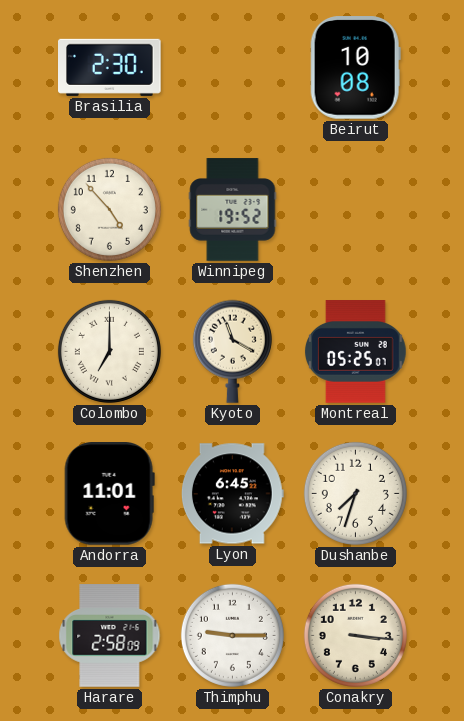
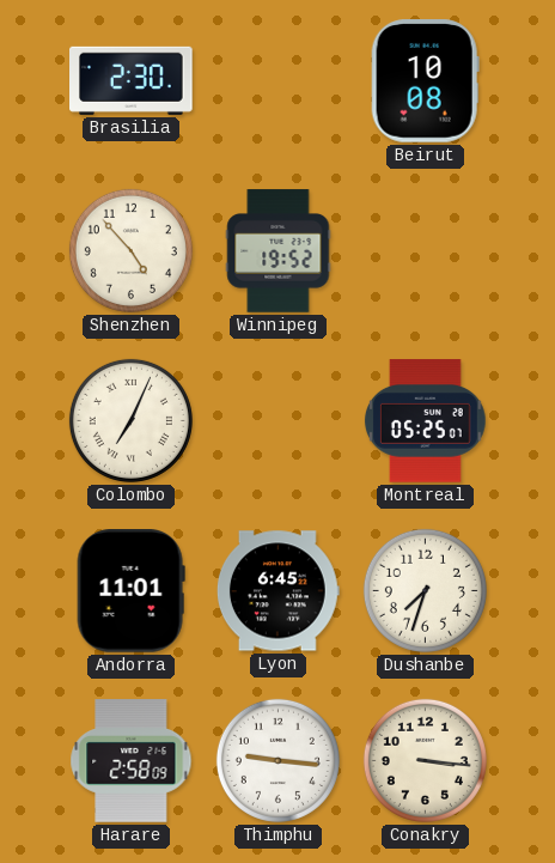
Colombo: 7:00 -> 7:04 (130, 420)
Kyoto: 11:20 -> none (232, 351)
Thimphu: 9:15 -> 9:16 (277, 760)
